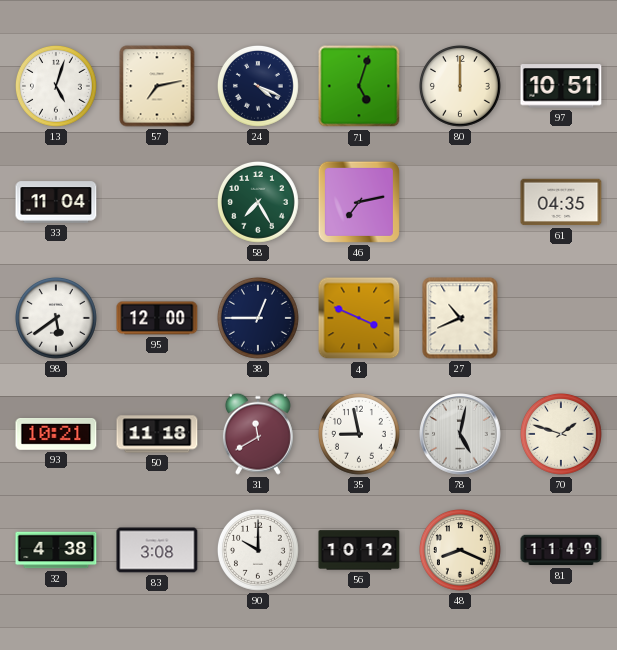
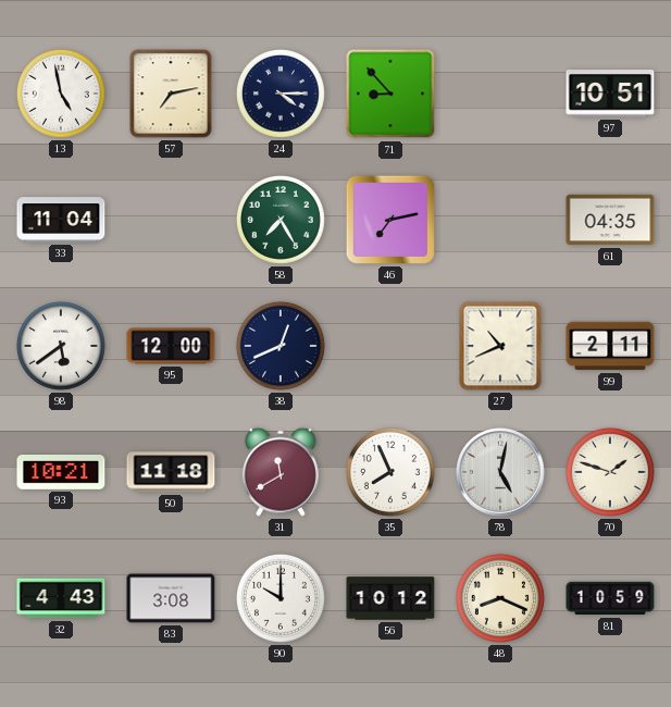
13: 5:03 -> 4:58 (61, 94)
24: 4:19 -> 4:15 (281, 94)
71: 5:03 -> 8:53 (390, 94)
80: 12:00 -> none (460, 86)
38: 12:45 -> 12:41 (281, 346)
4: 3:49 -> none (359, 318)
99: none -> 2:11 (610, 346)
35: 8:58 -> 7:56 (390, 472)
32: 4:38 -> 4:43 (61, 598)
81: 11:49 -> 10:59 (610, 598)
